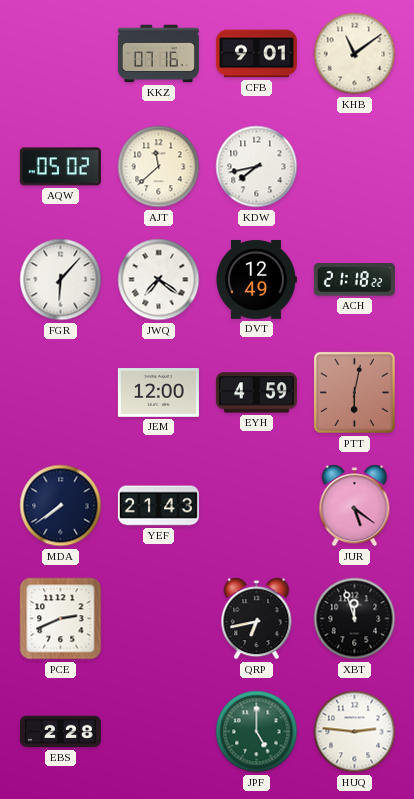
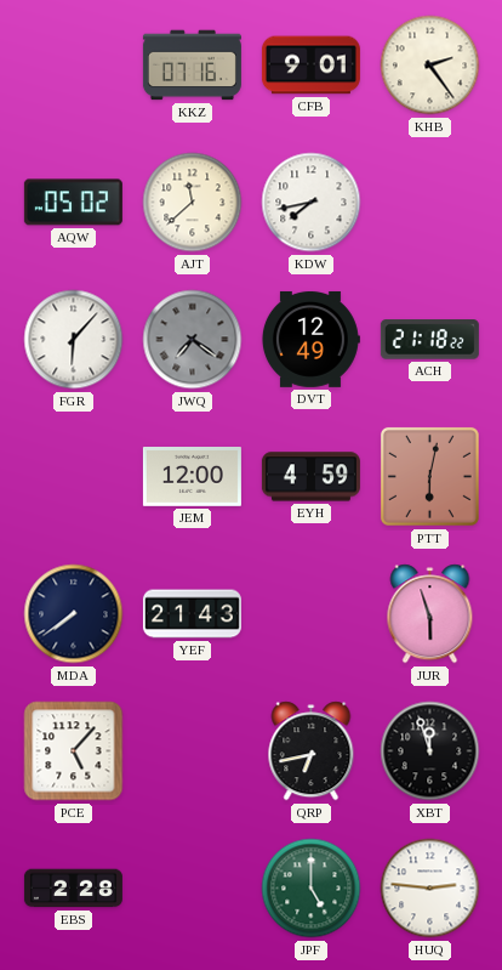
KHB: 11:09 -> 2:24 (430, 66)
JWQ dial: white -> grey (193, 340)
JUR: 5:21 -> 5:57 (430, 614)
PCE: 2:41 -> 5:07 (74, 751)
